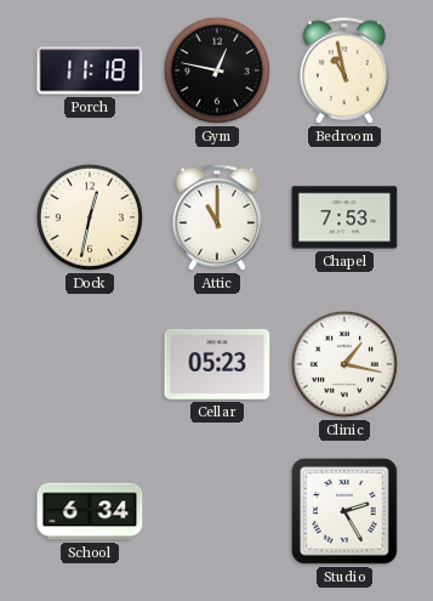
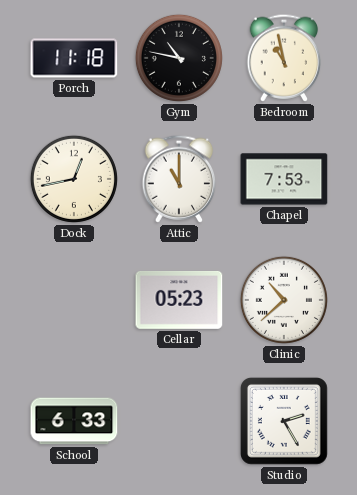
Gym: 12:47 -> 10:47 (179, 58)
Dock: 12:32 -> 12:43 (74, 179)
Clinic: 1:17 -> 10:38 (284, 300)
School: 6:34 -> 6:33 (74, 421)
